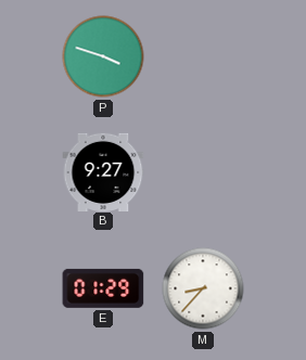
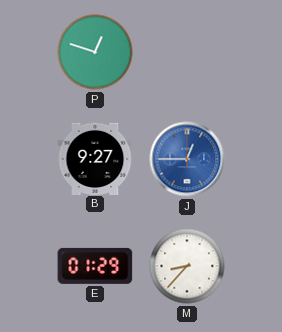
P: 3:48 -> 12:48 (95, 52)
J: none -> 12:45 (187, 159)
